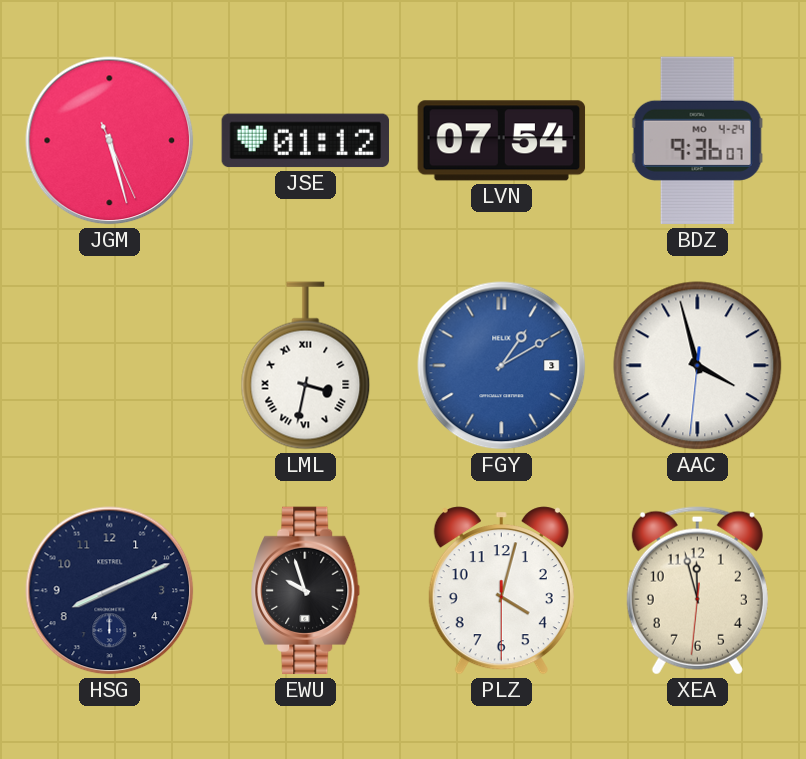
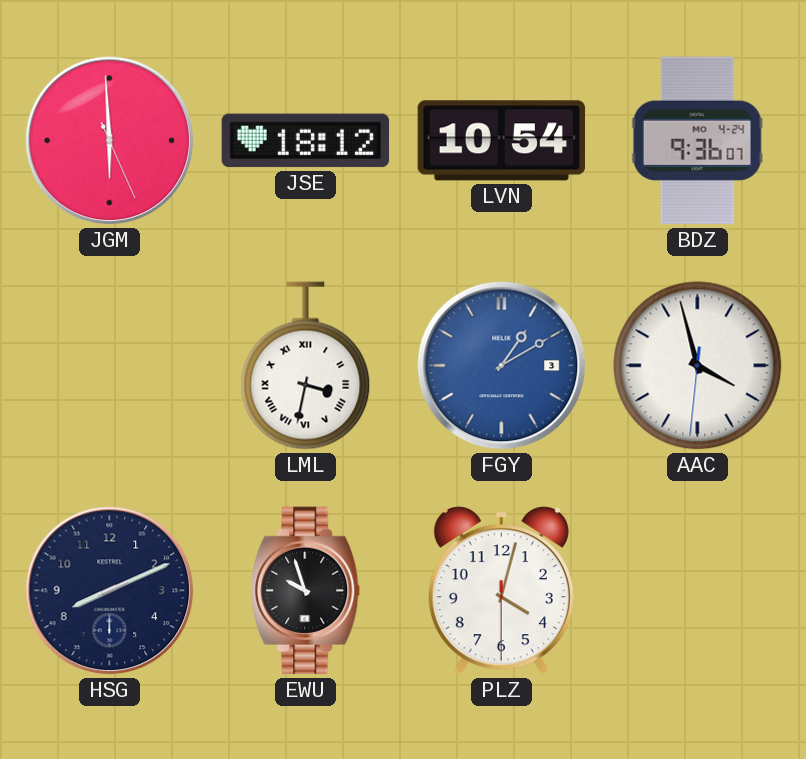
JGM: 5:27 -> 5:59 (110, 141)
JSE: 01:12 -> 18:12 (306, 141)
LVN: 07:54 -> 10:54 (502, 141)
XEA: 11:57 -> none (697, 591)
